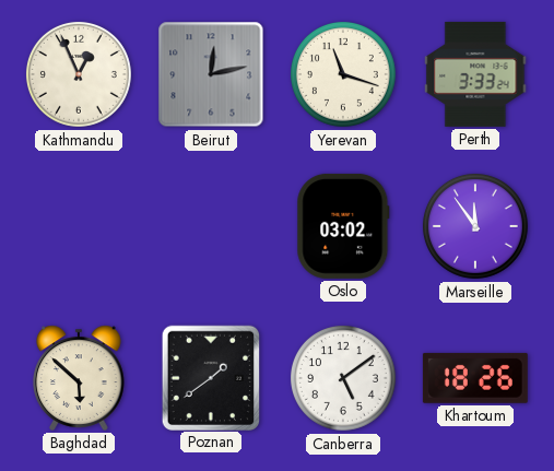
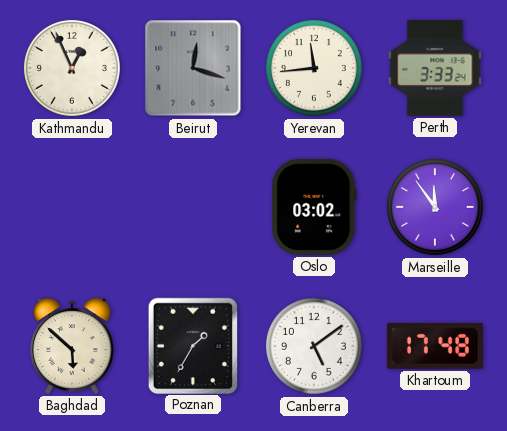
Beirut: 12:13 -> 12:18 (193, 68)
Yerevan: 11:18 -> 11:44 (314, 68)
Poznan: 1:39 -> 1:35 (192, 345)
Khartoum: 18:26 -> 17:48 (435, 346)
